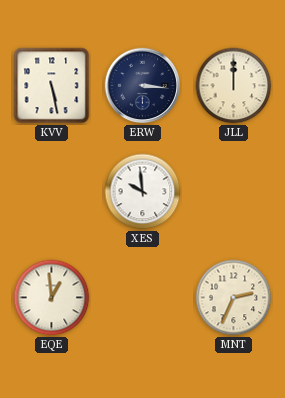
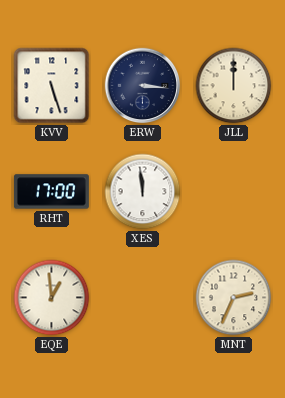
KVV: 5:28 -> 5:27 (52, 86)
RHT: none -> 17:00 (51, 192)
XES: 9:59 -> 11:59 (143, 192)
